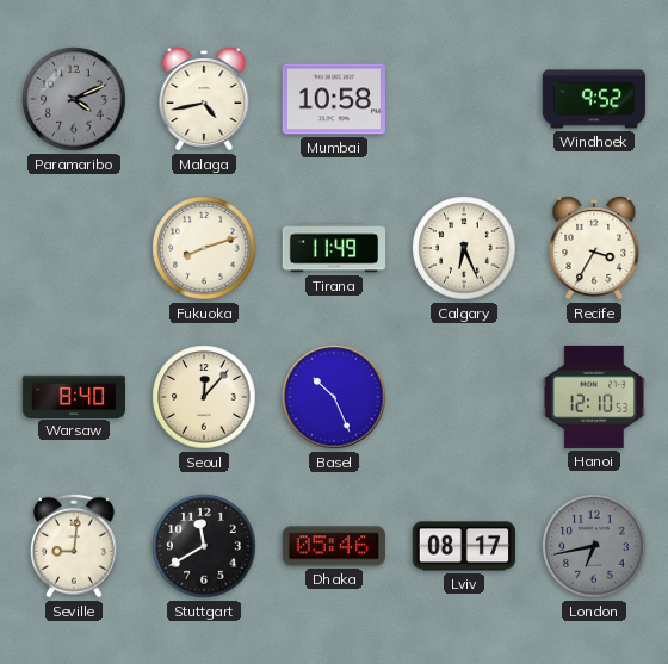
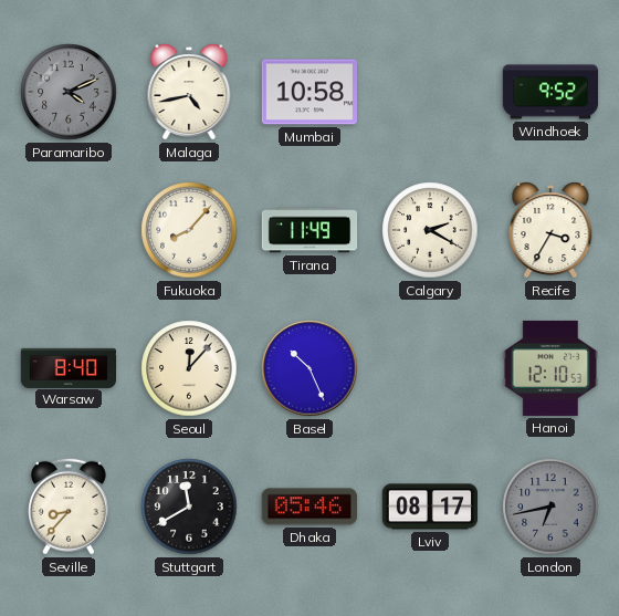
Fukuoka: 8:12 -> 8:07 (189, 230)
Calgary: 6:26 -> 2:20 (430, 230)
Seville: 9:01 -> 8:37 (69, 507)
